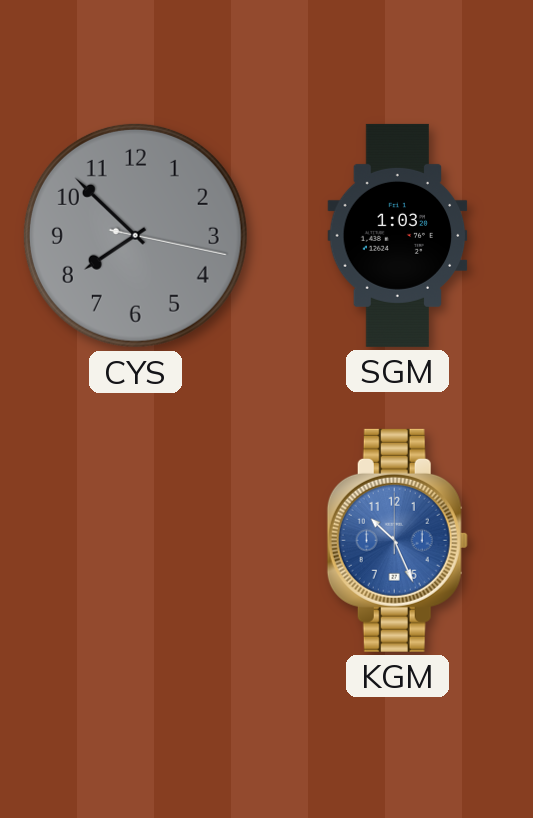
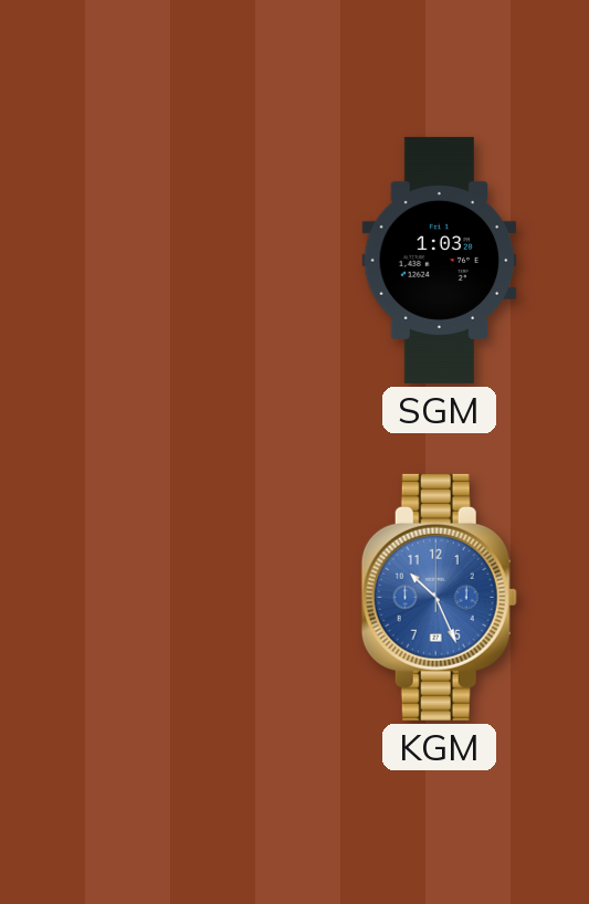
CYS: 7:52 -> none (135, 235)
